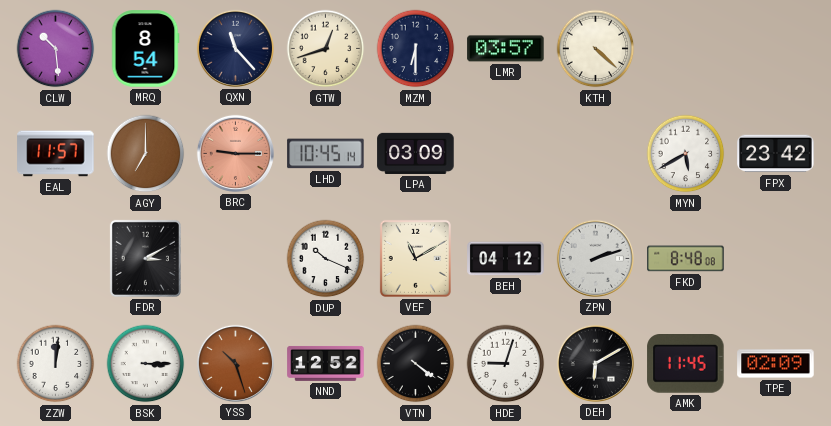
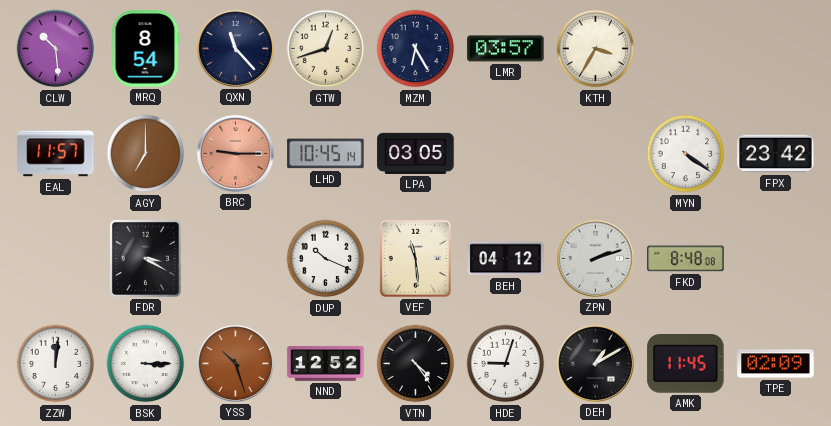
MZM: 6:30 -> 6:25 (416, 49)
KTH: 4:22 -> 3:35 (596, 49)
LPA: 03:09 -> 03:05 (416, 153)
MYN: 5:40 -> 4:21 (686, 154)
FDR: 3:10 -> 3:20 (145, 258)
VEF: 11:10 -> 11:29 (415, 258)
VTN: 4:21 -> 4:24 (416, 364)
DEH: 6:10 -> 1:10 (595, 363)
